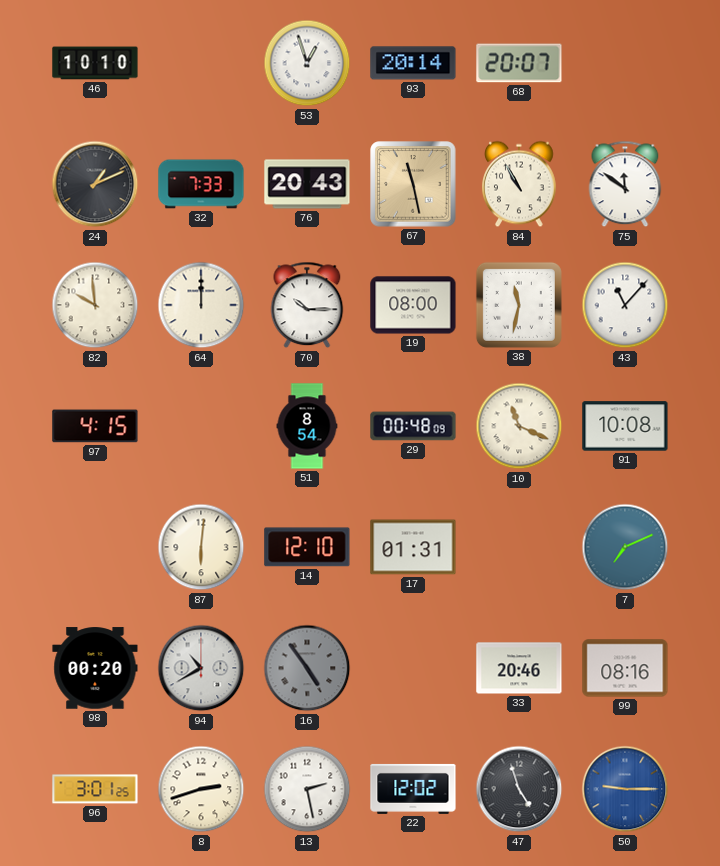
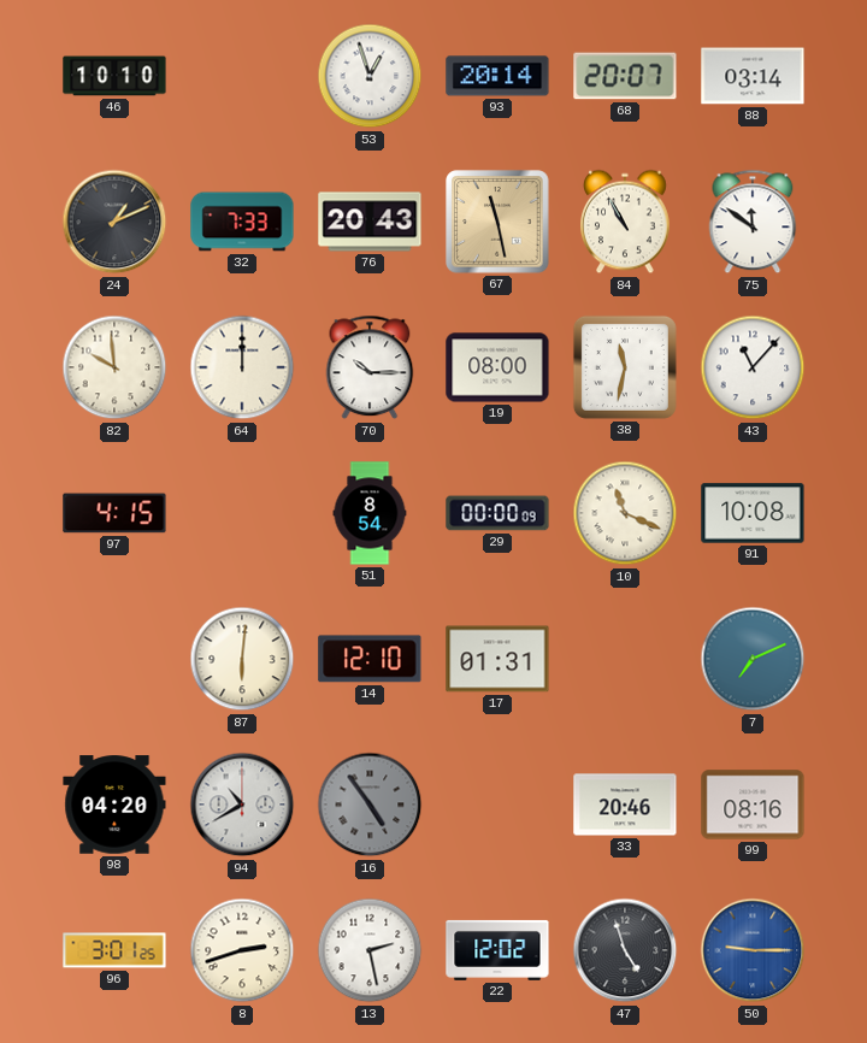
88: none -> 03:14 (753, 76)
29: 00:48 -> 00:00 (497, 513)
98: 00:20 -> 04:20 (114, 805)
